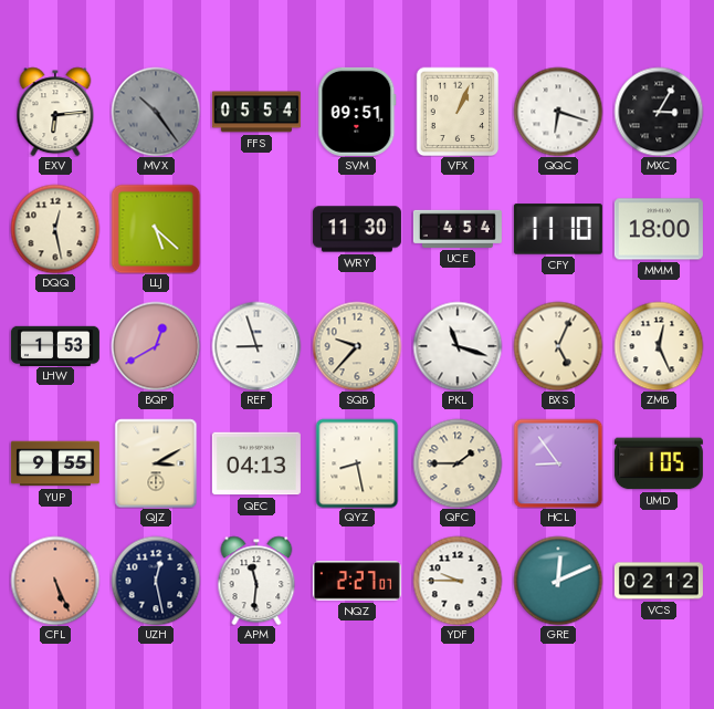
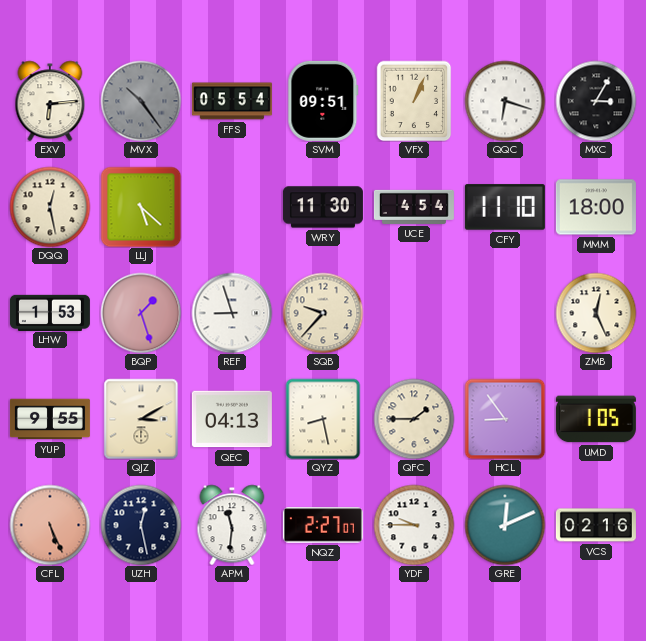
BQP: 12:40 -> 1:27 (141, 313)
PKL: 11:18 -> none (458, 346)
BXS: 5:04 -> none (558, 346)
VCS: 02:12 -> 02:16 (596, 525)
